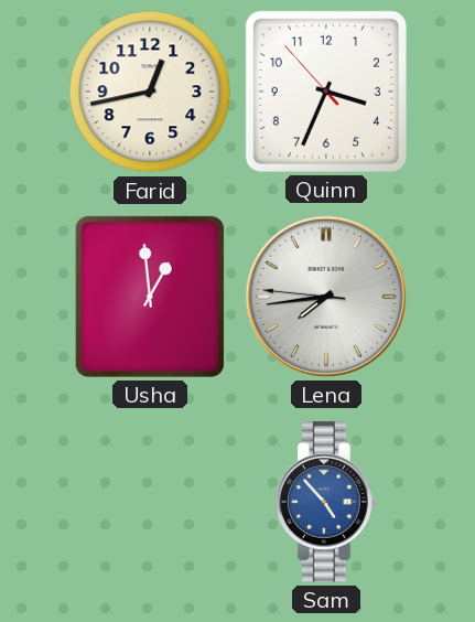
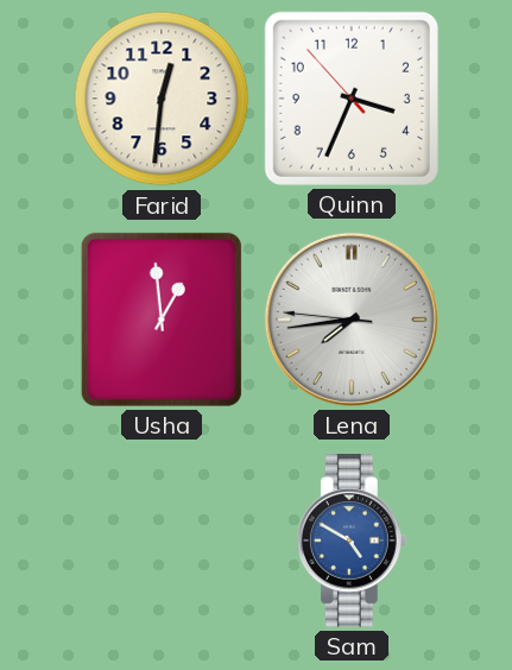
Farid: 12:43 -> 12:31 (162, 99)
Sam: 4:53 -> 4:50 (352, 541)
